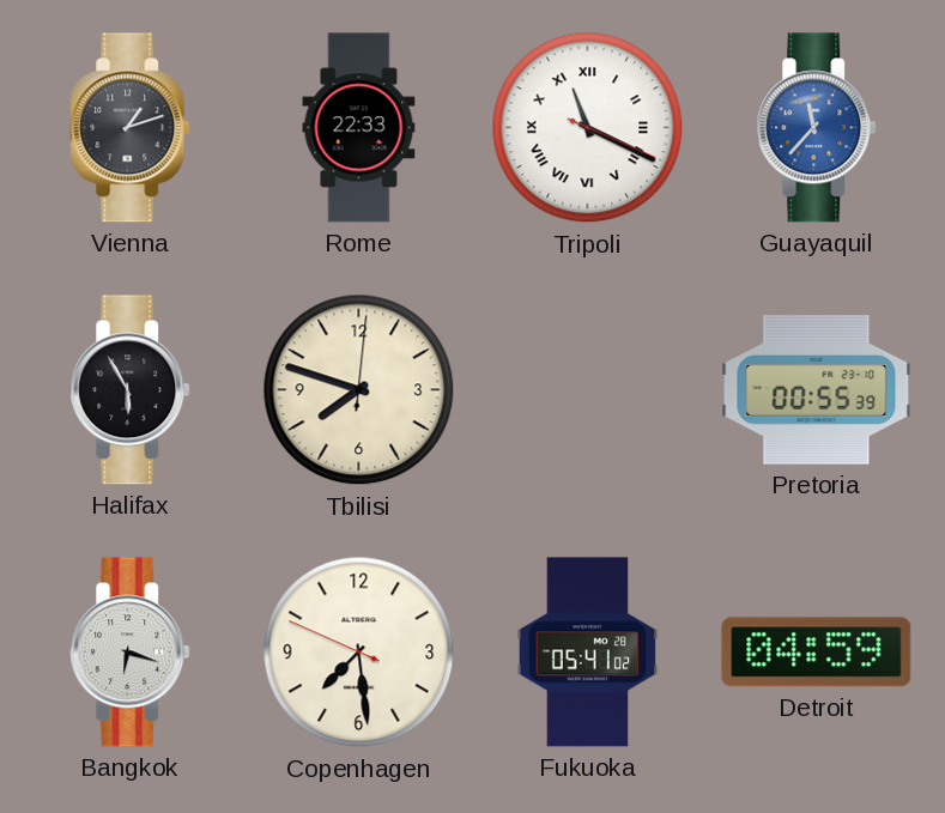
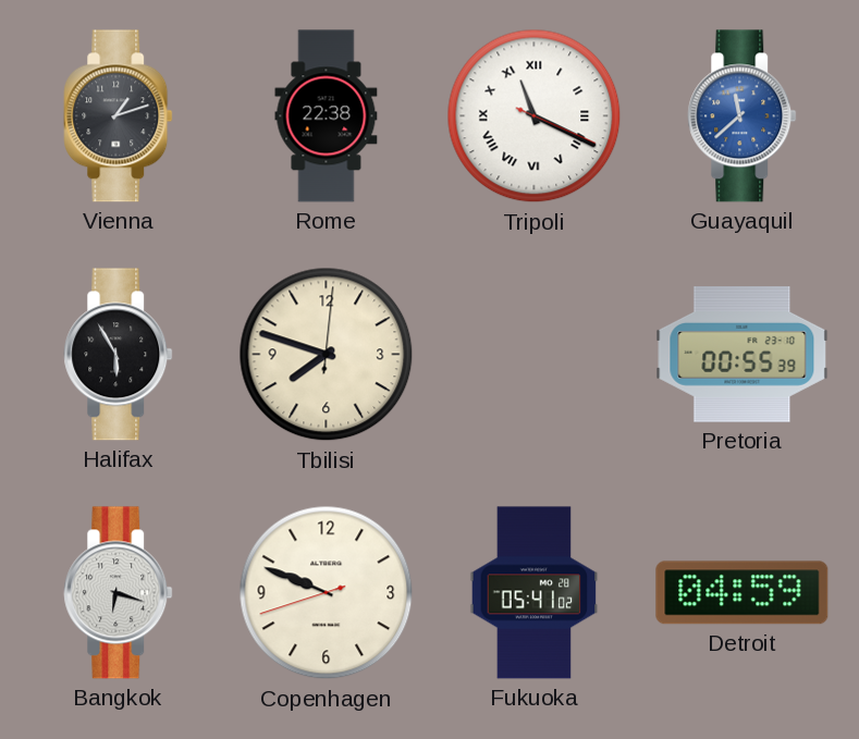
Rome: 22:33 -> 22:38 (327, 116)
Guayaquil: 11:37 -> 11:38 (743, 116)
Copenhagen: 7:28 -> 9:48 (327, 593)
